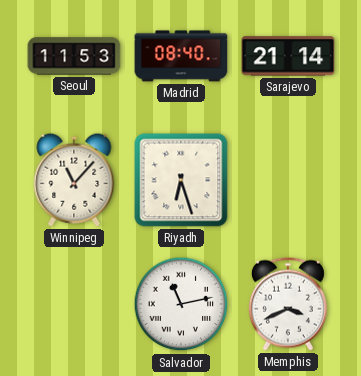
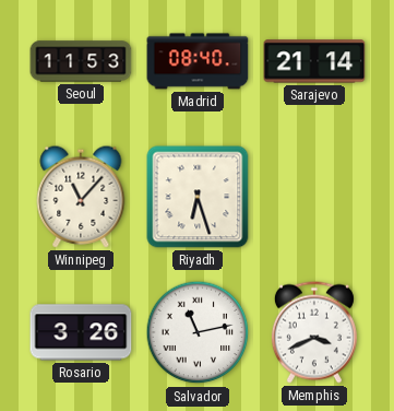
Rosario: none -> 3:26 (81, 332)
